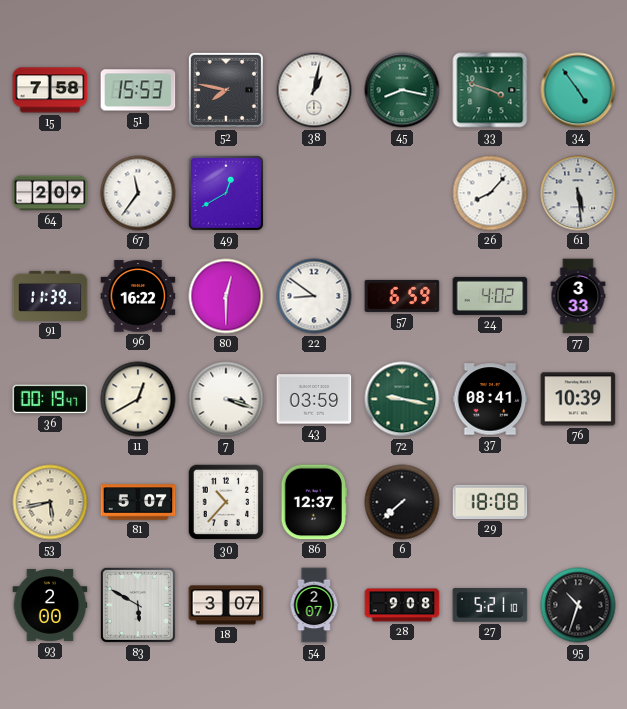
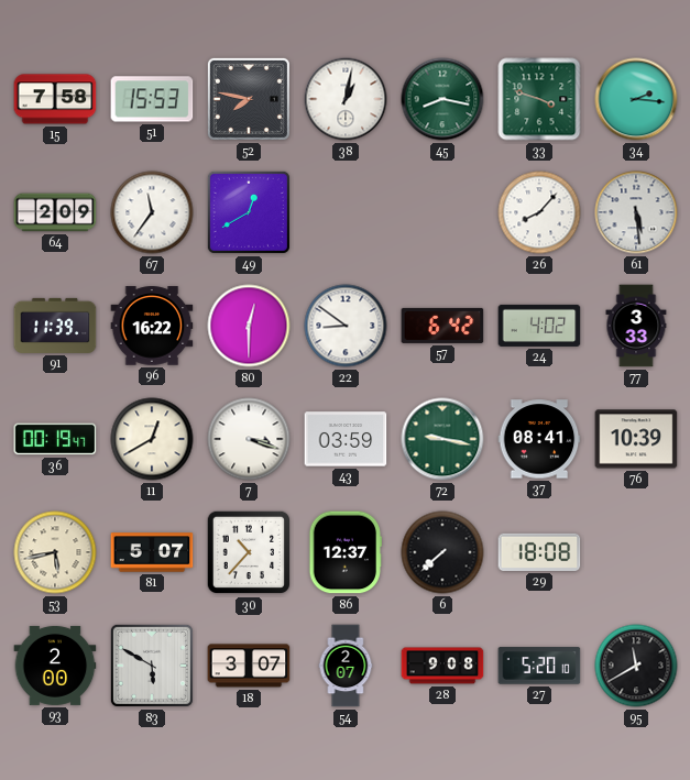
34: 4:54 -> 2:16 (636, 99)
57: 6:59 -> 6:42 (442, 326)
27: 5:21 -> 5:20 (539, 666)
95: 10:33 -> 11:40 (636, 666)
